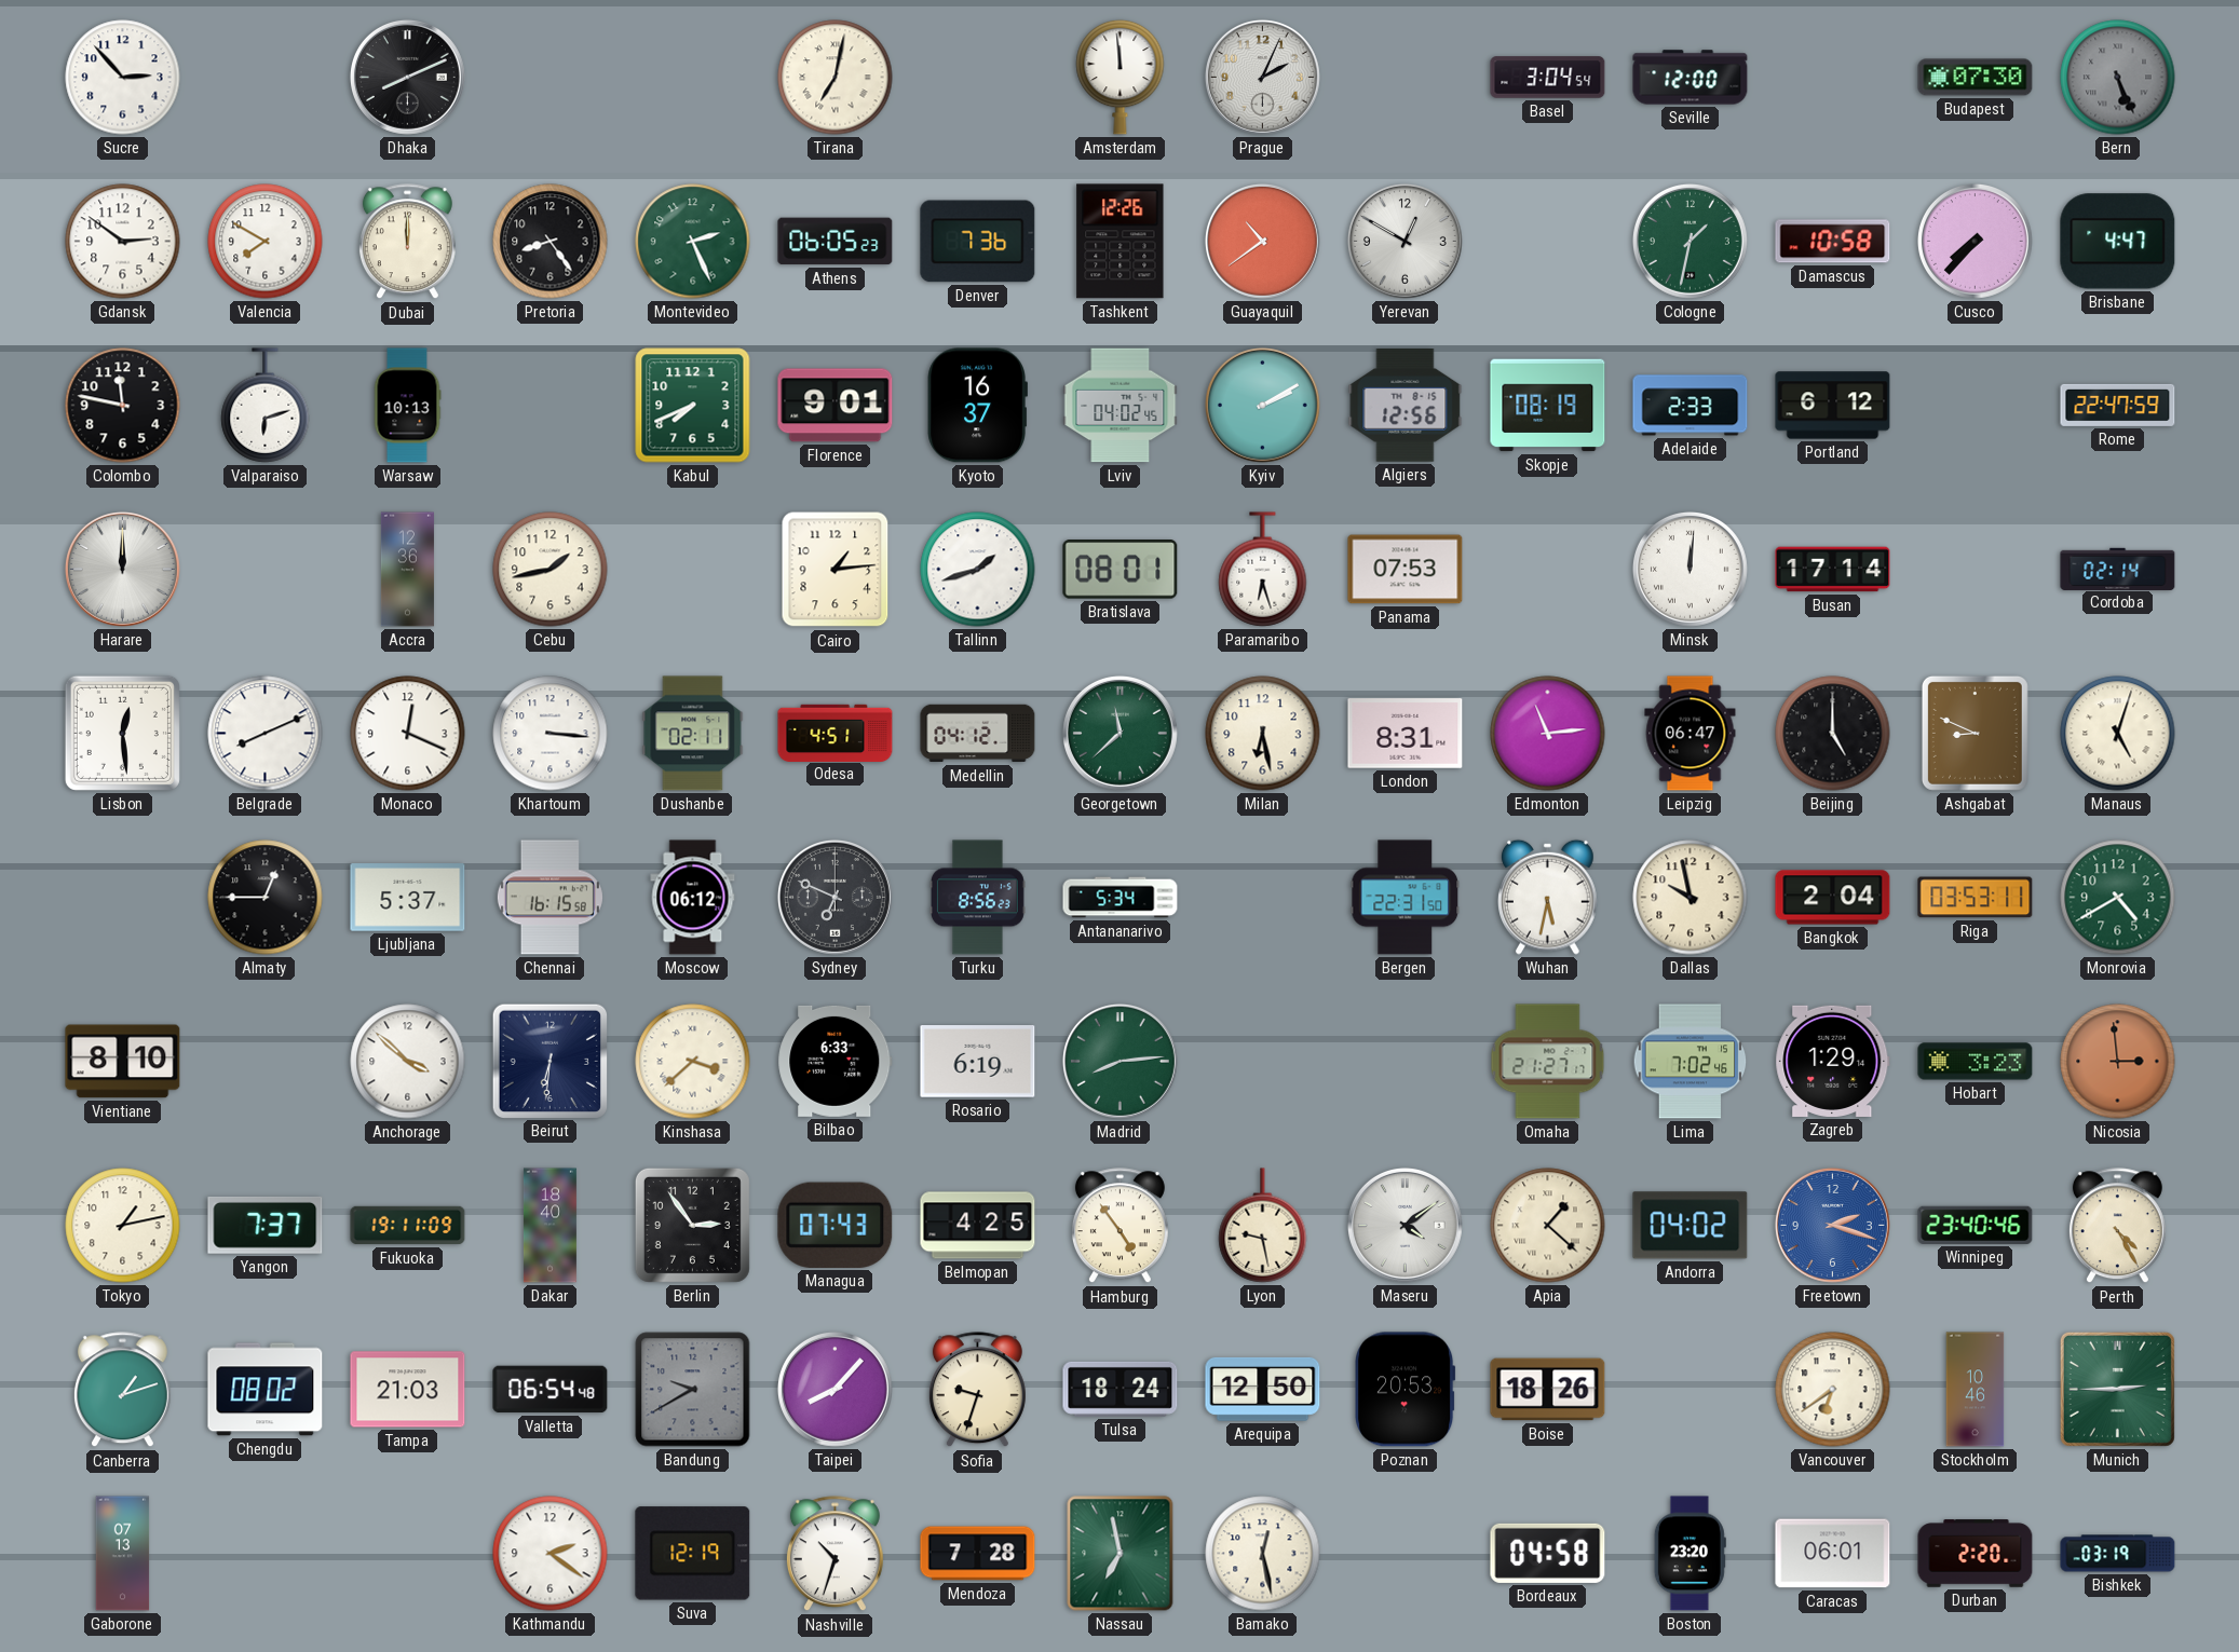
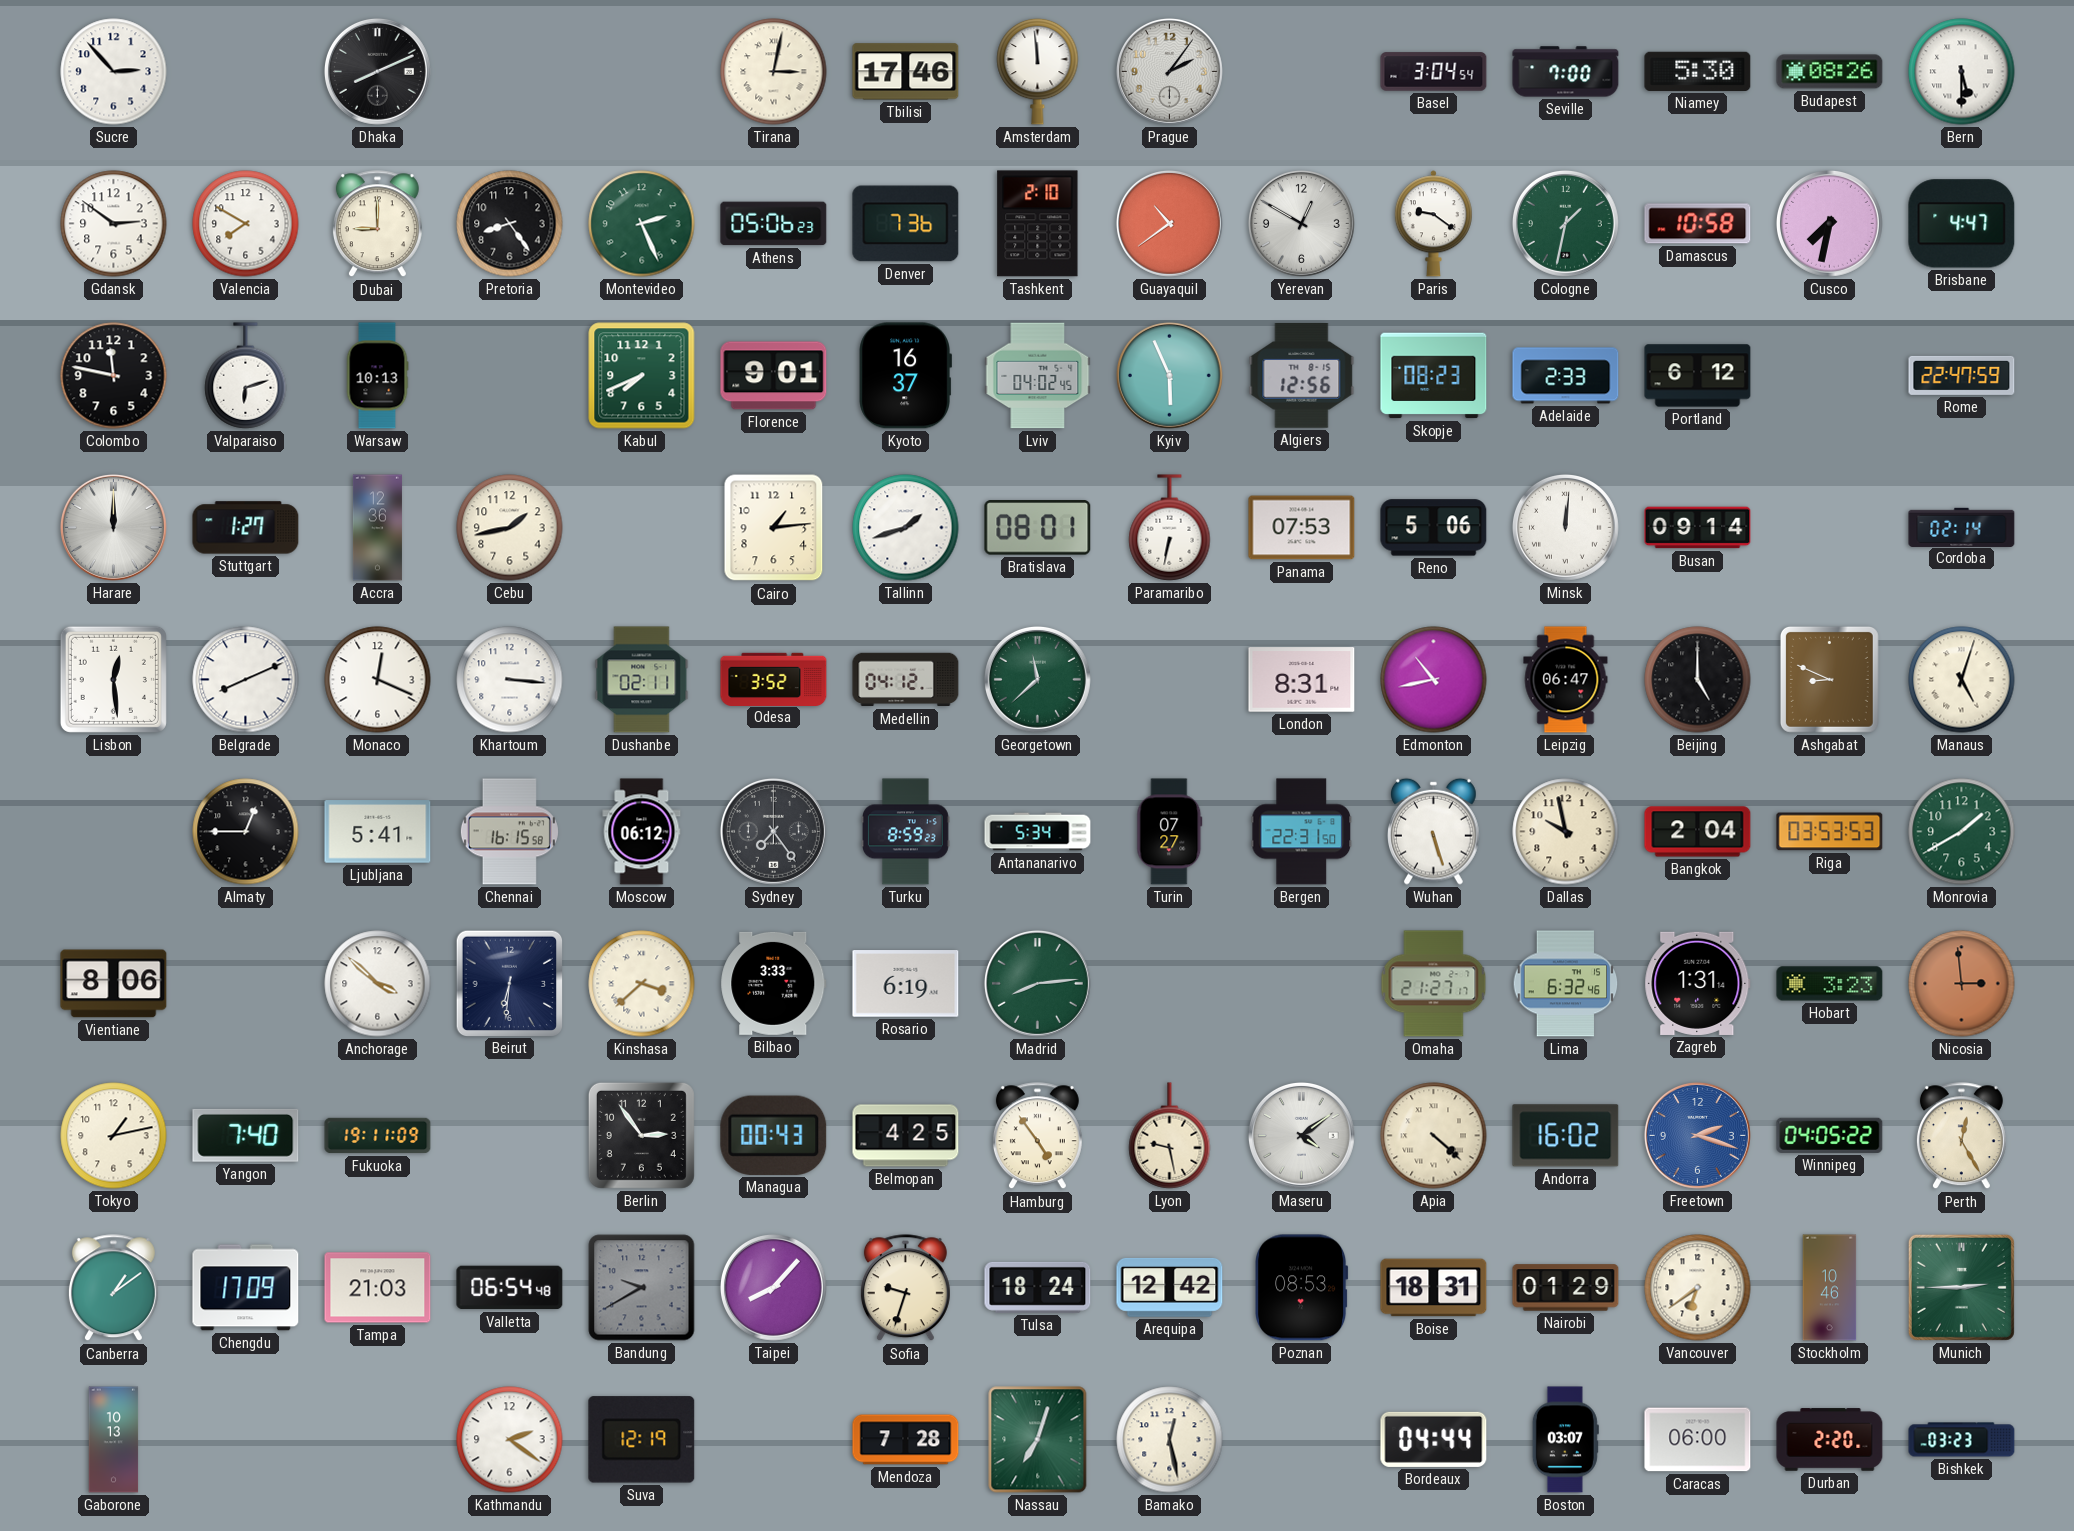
Tirana: 7:02 -> 3:02 (774, 72)
Tbilisi: none -> 17:46 (906, 72)
Prague: 2:04 -> 2:06 (1169, 71)
Seville: 12:00 -> 7:00 (1566, 72)
Niamey: none -> 5:30 (1698, 71)
Budapest: 07:30 -> 08:26 (1830, 72)
Bern: 5:26 -> 5:30 (1962, 72)
Bern dial: grey -> white (1962, 72)
Dubai: 12:00 -> 9:00 (377, 224)
Athens: 06:05 -> 05:06 (774, 224)
Tashkent: 12:26 -> 2:10 (1038, 224)
Paris: none -> 9:21 (1433, 224)
Cusco: 7:37 -> 7:32 (1829, 223)
Kyiv: 2:10 -> 5:56 (1169, 375)
Skopje: 08:19 -> 08:23 (1434, 376)
Stuttgart: none -> 1:27 (246, 528)
Paramaribo: 6:27 -> 6:32 (1170, 528)
Reno: none -> 5:06 (1434, 528)
Busan: 17:14 -> 09:14 (1698, 528)
Odesa: 4:51 -> 3:52 (774, 679)
Milan: 6:28 -> none (1263, 734)
Edmonton: 11:14 -> 10:43 (1434, 680)
Ljubljana: 5:37 -> 5:41 (378, 832)
Sydney: 6:49 -> 7:24 (773, 831)
Turku: 8:56 -> 8:59 (905, 832)
Turin: none -> 07:27 (1170, 832)
Wuhan: 5:32 -> 5:27 (1434, 831)
Riga: 03:53:11 -> 03:53:53 (1830, 832)
Monrovia: 4:40 -> 1:40 (1962, 832)
Vientiane: 8:10 -> 8:06 (114, 984)
Bilbao: 6:33 -> 3:33 (774, 983)
Lima: 7:02 -> 6:32 (1566, 984)
Zagreb: 1:29 -> 1:31 (1698, 983)
Yangon: 7:37 -> 7:40 (246, 1135)
Dakar: 18:40 -> none (549, 1226)
Managua: 07:43 -> 00:43 (774, 1135)
Apia: 1:22 -> 4:22 (1434, 1136)
Andorra: 04:02 -> 16:02 (1566, 1136)
Winnipeg: 23:40 -> 04:05 (1830, 1135)
Perth: 4:25 -> 12:25 (1961, 1136)
Canberra: 1:12 -> 1:09 (113, 1288)
Chengdu: 08:02 -> 17:09 (246, 1288)
Arequipa: 12:50 -> 12:42 (1170, 1287)
Poznan: 20:53 -> 08:53 (1302, 1288)
Boise: 18:26 -> 18:31 (1434, 1288)
Nairobi: none -> 01:29 (1566, 1288)
Gaborone: 07:13 -> 10:13 (114, 1440)
Nashville: 10:33 -> none (834, 1554)
Nassau: 6:58 -> 7:03 (1038, 1440)
Bordeaux: 04:58 -> 04:44 (1434, 1439)
Boston: 23:20 -> 03:07 (1565, 1440)
Caracas: 06:01 -> 06:00 (1698, 1440)
Bishkek: 03:19 -> 03:23 (1962, 1440)
